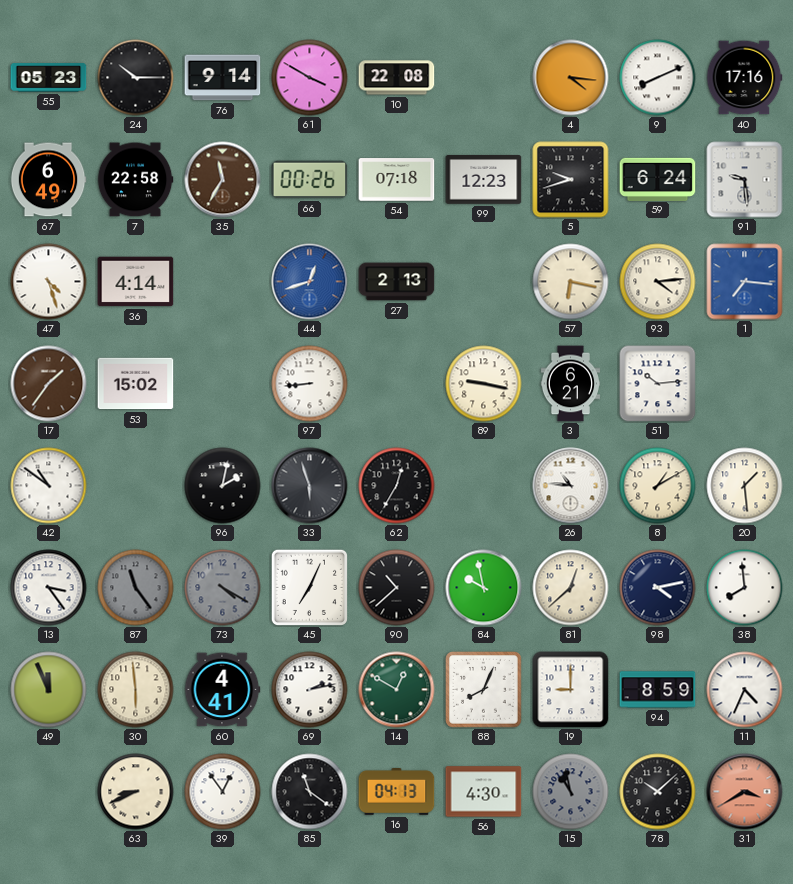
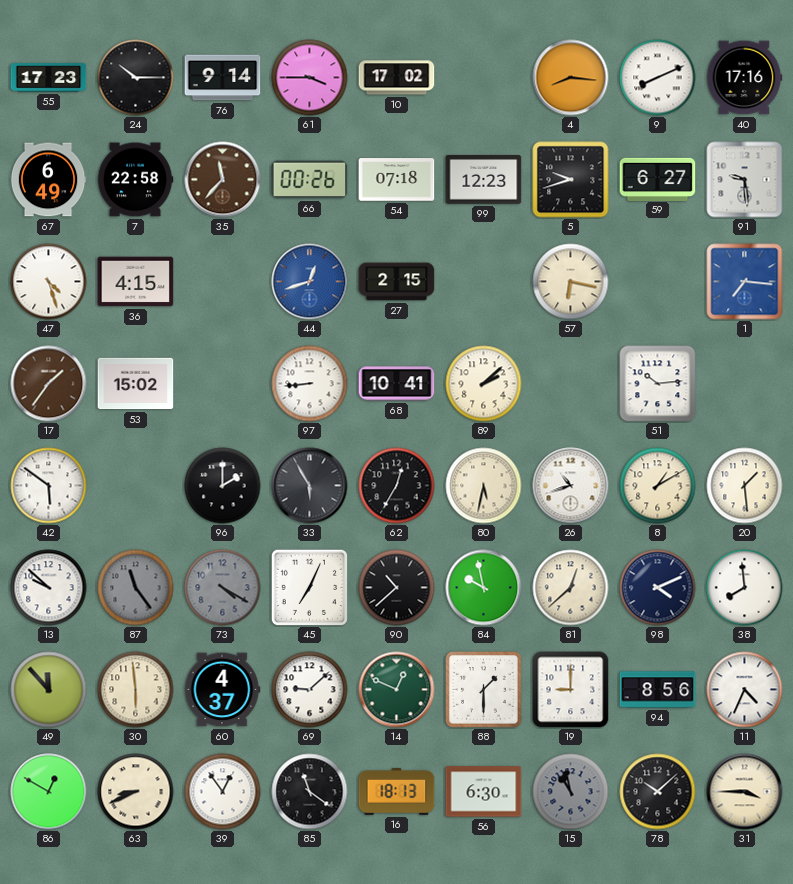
55: 05:23 -> 17:23 (49, 78)
61: 3:50 -> 3:45 (310, 78)
10: 22:08 -> 17:02 (397, 78)
4: 4:16 -> 8:16 (571, 78)
35: 11:35 -> 11:37 (223, 180)
59: 6:24 -> 6:27 (658, 179)
36: 4:14 -> 4:15 (136, 282)
27: 2:13 -> 2:15 (397, 282)
93: 4:14 -> none (658, 282)
68: none -> 10:41 (397, 384)
89: 9:17 -> 2:08 (484, 384)
3: 6:21 -> none (571, 384)
42: 10:51 -> 5:51 (49, 486)
96: 2:02 -> 2:00 (223, 486)
33: 5:57 -> 5:55 (310, 486)
80: none -> 5:32 (484, 486)
26: 10:46 -> 10:42 (571, 486)
13: 3:24 -> 9:52 (49, 588)
98: 4:13 -> 4:11 (658, 588)
49: 11:56 -> 11:53 (49, 690)
60: 4:41 -> 4:37 (222, 690)
69: 2:13 -> 9:08 (310, 690)
14: 12:50 -> 12:49 (397, 690)
88: 8:04 -> 1:30 (484, 690)
94: 8:59 -> 8:56 (658, 690)
86: none -> 12:50 (49, 792)
16: 04:13 -> 18:13 (397, 792)
56: 4:30 -> 6:30 (484, 792)
31: 3:40 -> 3:45 (745, 792)
31 dial: salmon -> cream (745, 792)
